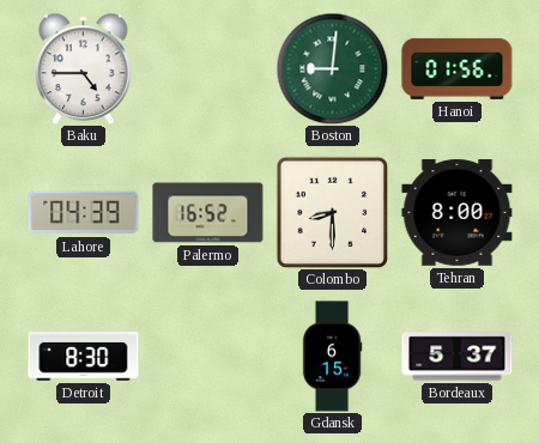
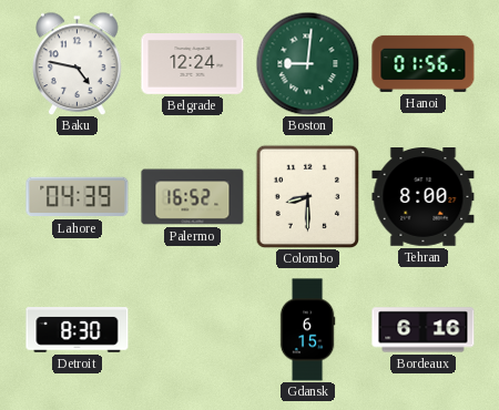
Baku: 4:45 -> 4:47 (78, 63)
Belgrade: none -> 12:24 (193, 64)
Bordeaux: 5:37 -> 6:16 (424, 330)
